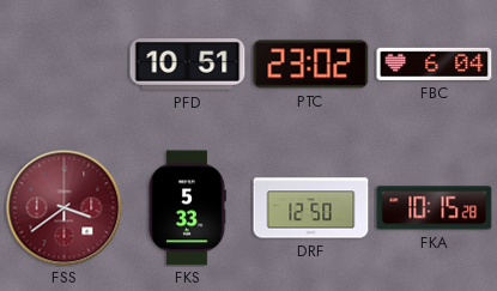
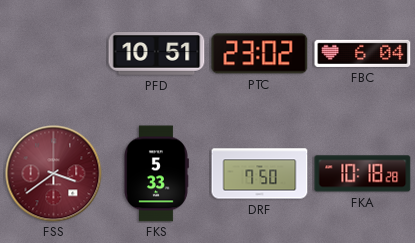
DRF: 12:50 -> 7:50 (260, 174)
FKA: 10:15 -> 10:18 (363, 174)
